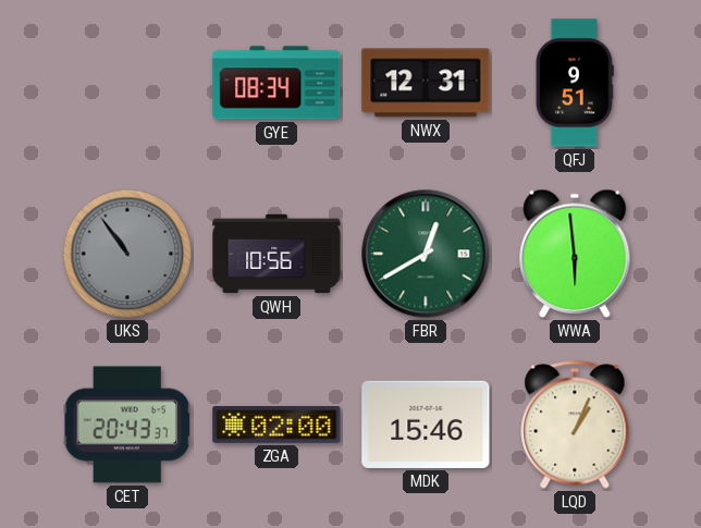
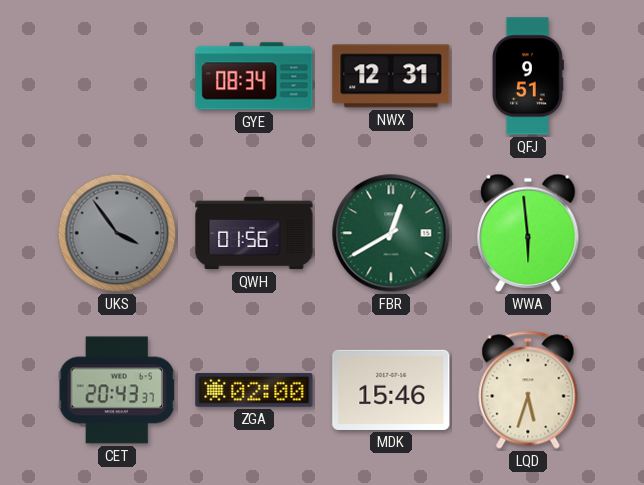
UKS: 10:54 -> 3:54 (117, 233)
QWH: 10:56 -> 01:56 (254, 233)
LQD: 1:04 -> 5:33 (528, 390)
